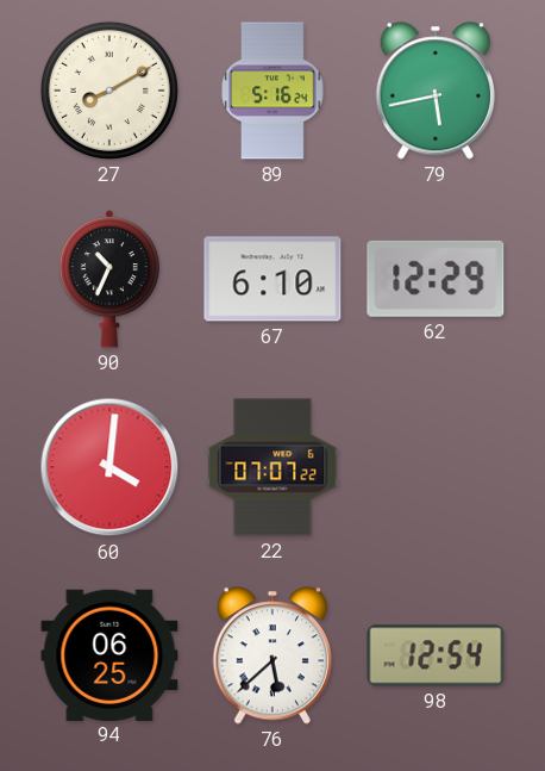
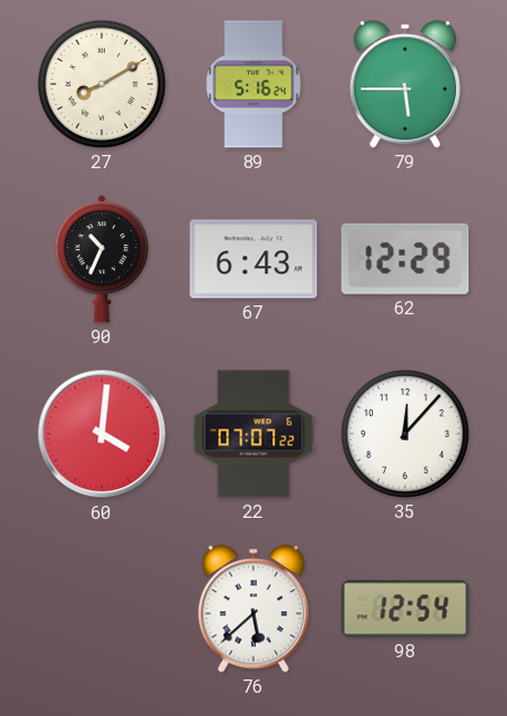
79: 5:43 -> 5:45 (404, 84)
67: 6:10 -> 6:43 (253, 259)
35: none -> 12:07 (405, 434)
94: 06:25 -> none (109, 654)
